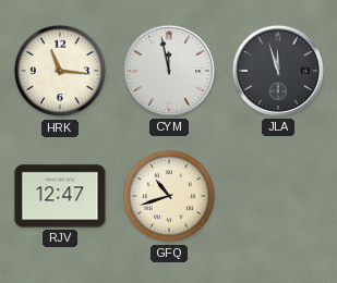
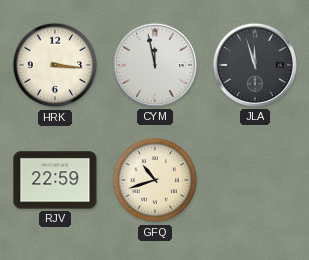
HRK: 11:16 -> 3:16 (55, 65)
RJV: 12:47 -> 22:59 (55, 180)
